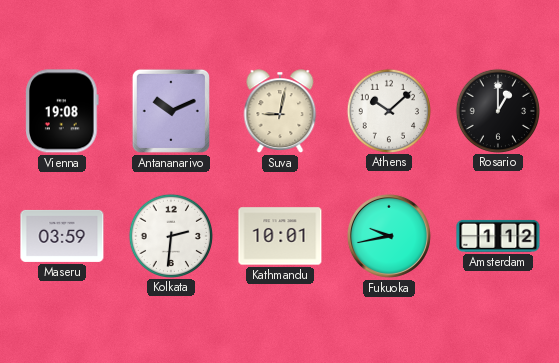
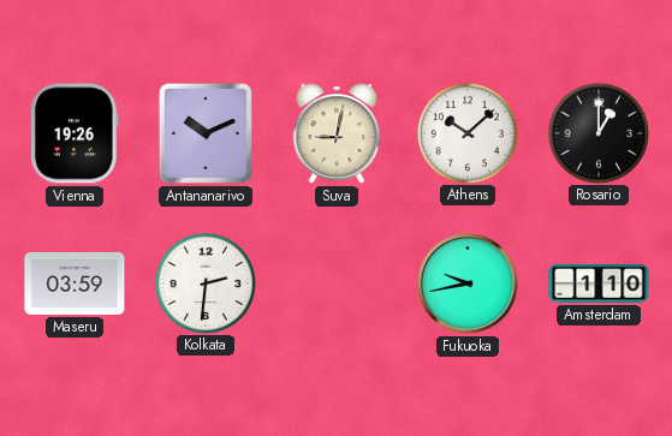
Vienna: 19:08 -> 19:26 (75, 133)
Kathmandu: 10:01 -> none (280, 236)
Amsterdam: 1:12 -> 1:10 (599, 283)
